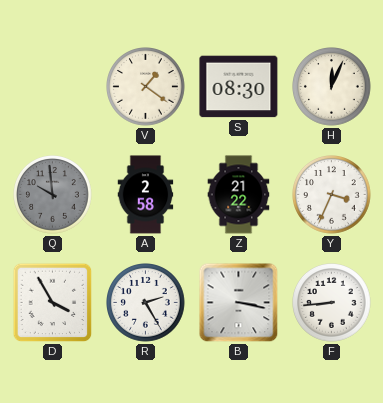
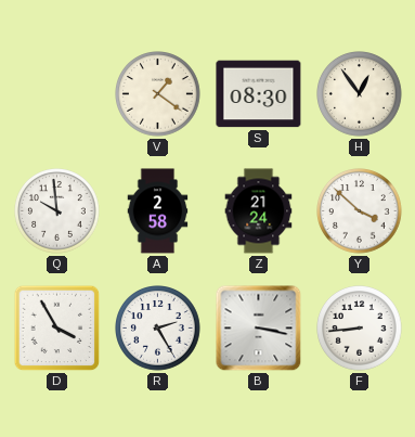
H: 12:04 -> 12:54 (360, 94)
Q dial: grey -> white (57, 211)
Z: 21:22 -> 21:24 (259, 211)
Y: 3:34 -> 3:52 (360, 211)
